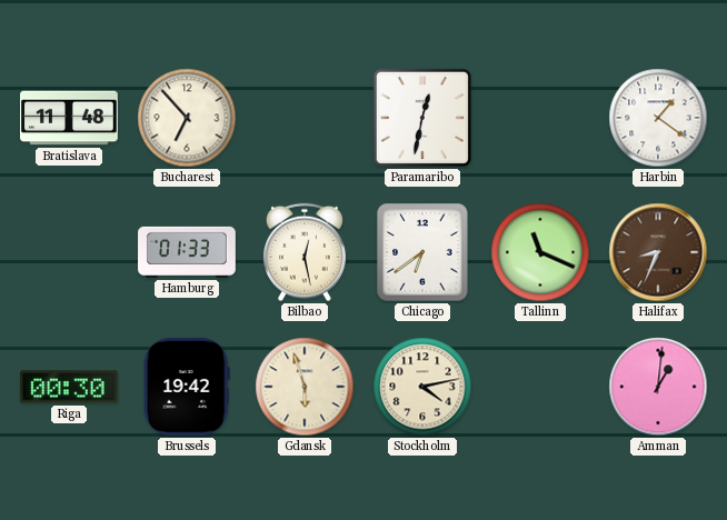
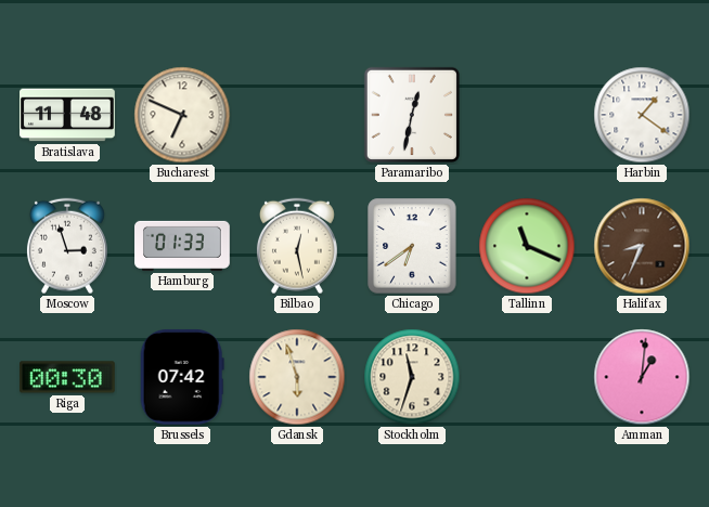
Bucharest: 6:53 -> 6:49 (182, 115)
Moscow: none -> 2:57 (67, 246)
Brussels: 19:42 -> 07:42 (182, 377)
Stockholm: 4:13 -> 11:33 (412, 377)
